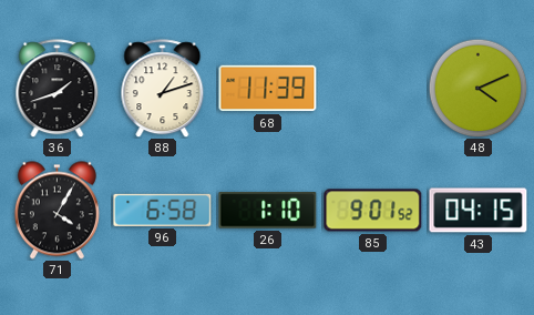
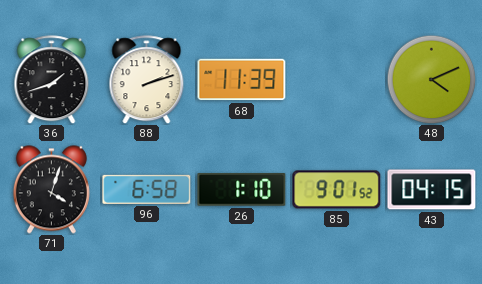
88: 1:12 -> 2:12 (147, 80)
71: 4:05 -> 4:03 (51, 190)
